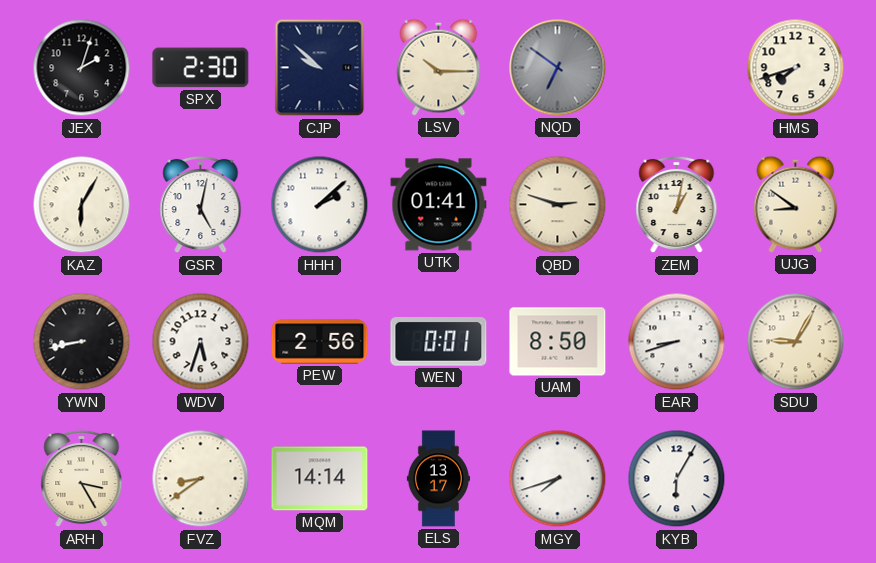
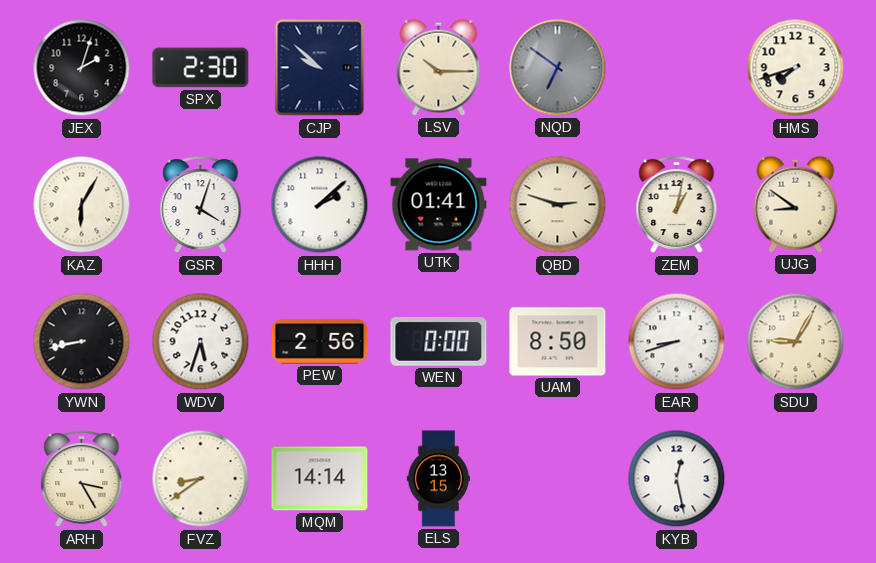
GSR: 5:02 -> 4:03 (201, 205)
WEN: 0:01 -> 0:00 (439, 342)
ELS: 13:17 -> 13:15 (438, 479)
MGY: 7:42 -> none (558, 479)
KYB: 6:05 -> 12:28 (677, 479)
